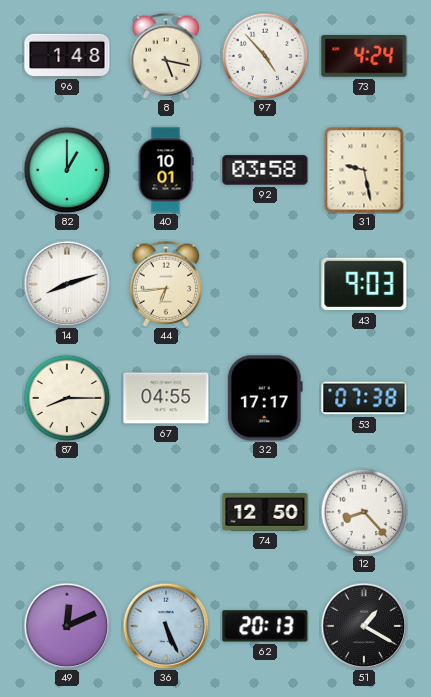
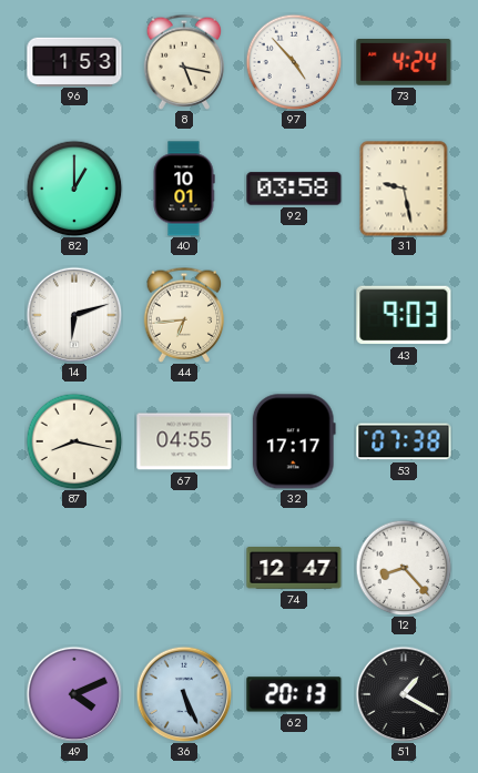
96: 1:48 -> 1:53 (74, 61)
14: 8:12 -> 6:12 (74, 315)
87: 8:15 -> 8:17 (74, 441)
74: 12:50 -> 12:47 (294, 569)
49: 12:11 -> 4:11 (74, 694)
